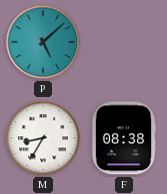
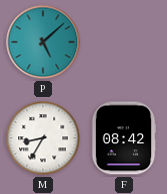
F: 08:38 -> 08:42 (124, 138)
